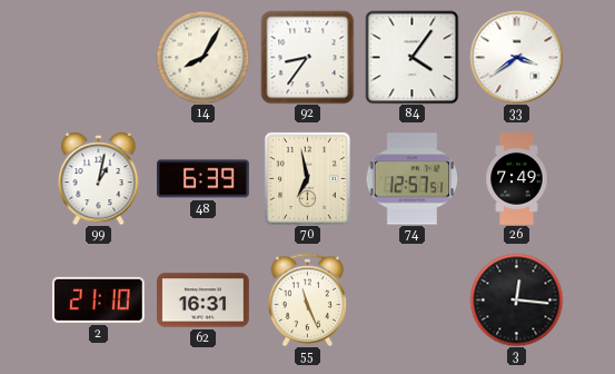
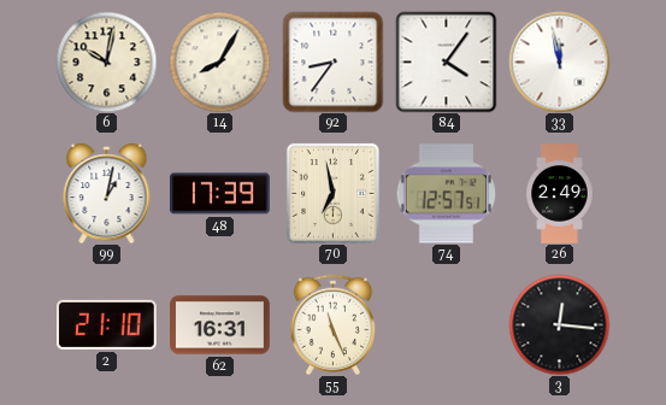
6: none -> 10:02 (106, 61)
33: 3:39 -> 11:58 (559, 61)
48: 6:39 -> 17:39 (219, 194)
26: 7:49 -> 2:49 (560, 194)
